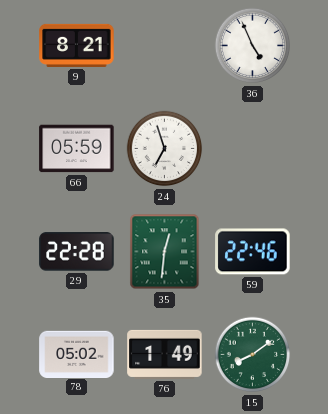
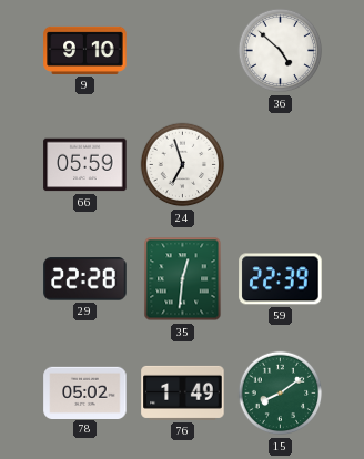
9: 8:21 -> 9:10 (85, 50)
36: 4:56 -> 4:52 (281, 51)
59: 22:46 -> 22:39 (281, 279)
